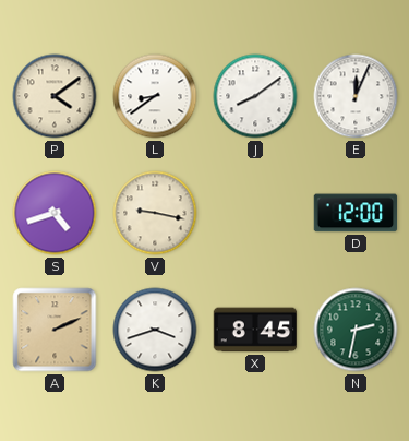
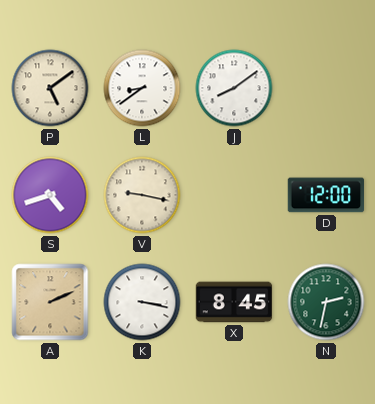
P: 4:09 -> 5:09 (50, 88)
E: 12:04 -> none (356, 96)
K: 3:42 -> 3:17 (142, 302)
